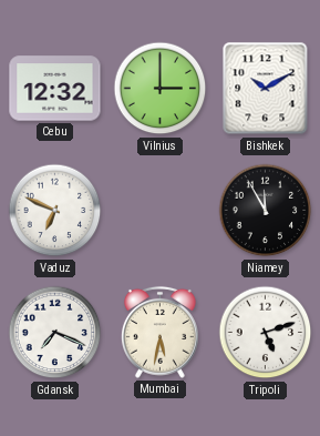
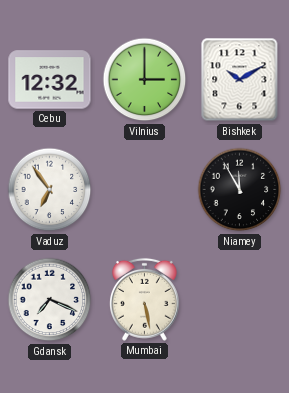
Vaduz: 6:49 -> 6:54 (50, 190)
Mumbai: 5:32 -> 5:28 (144, 299)
Tripoli: 5:12 -> none (266, 333)
